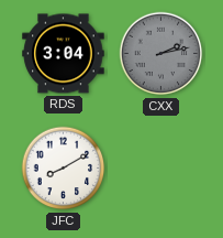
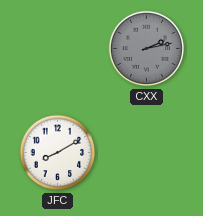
RDS: 3:04 -> none (64, 54)
